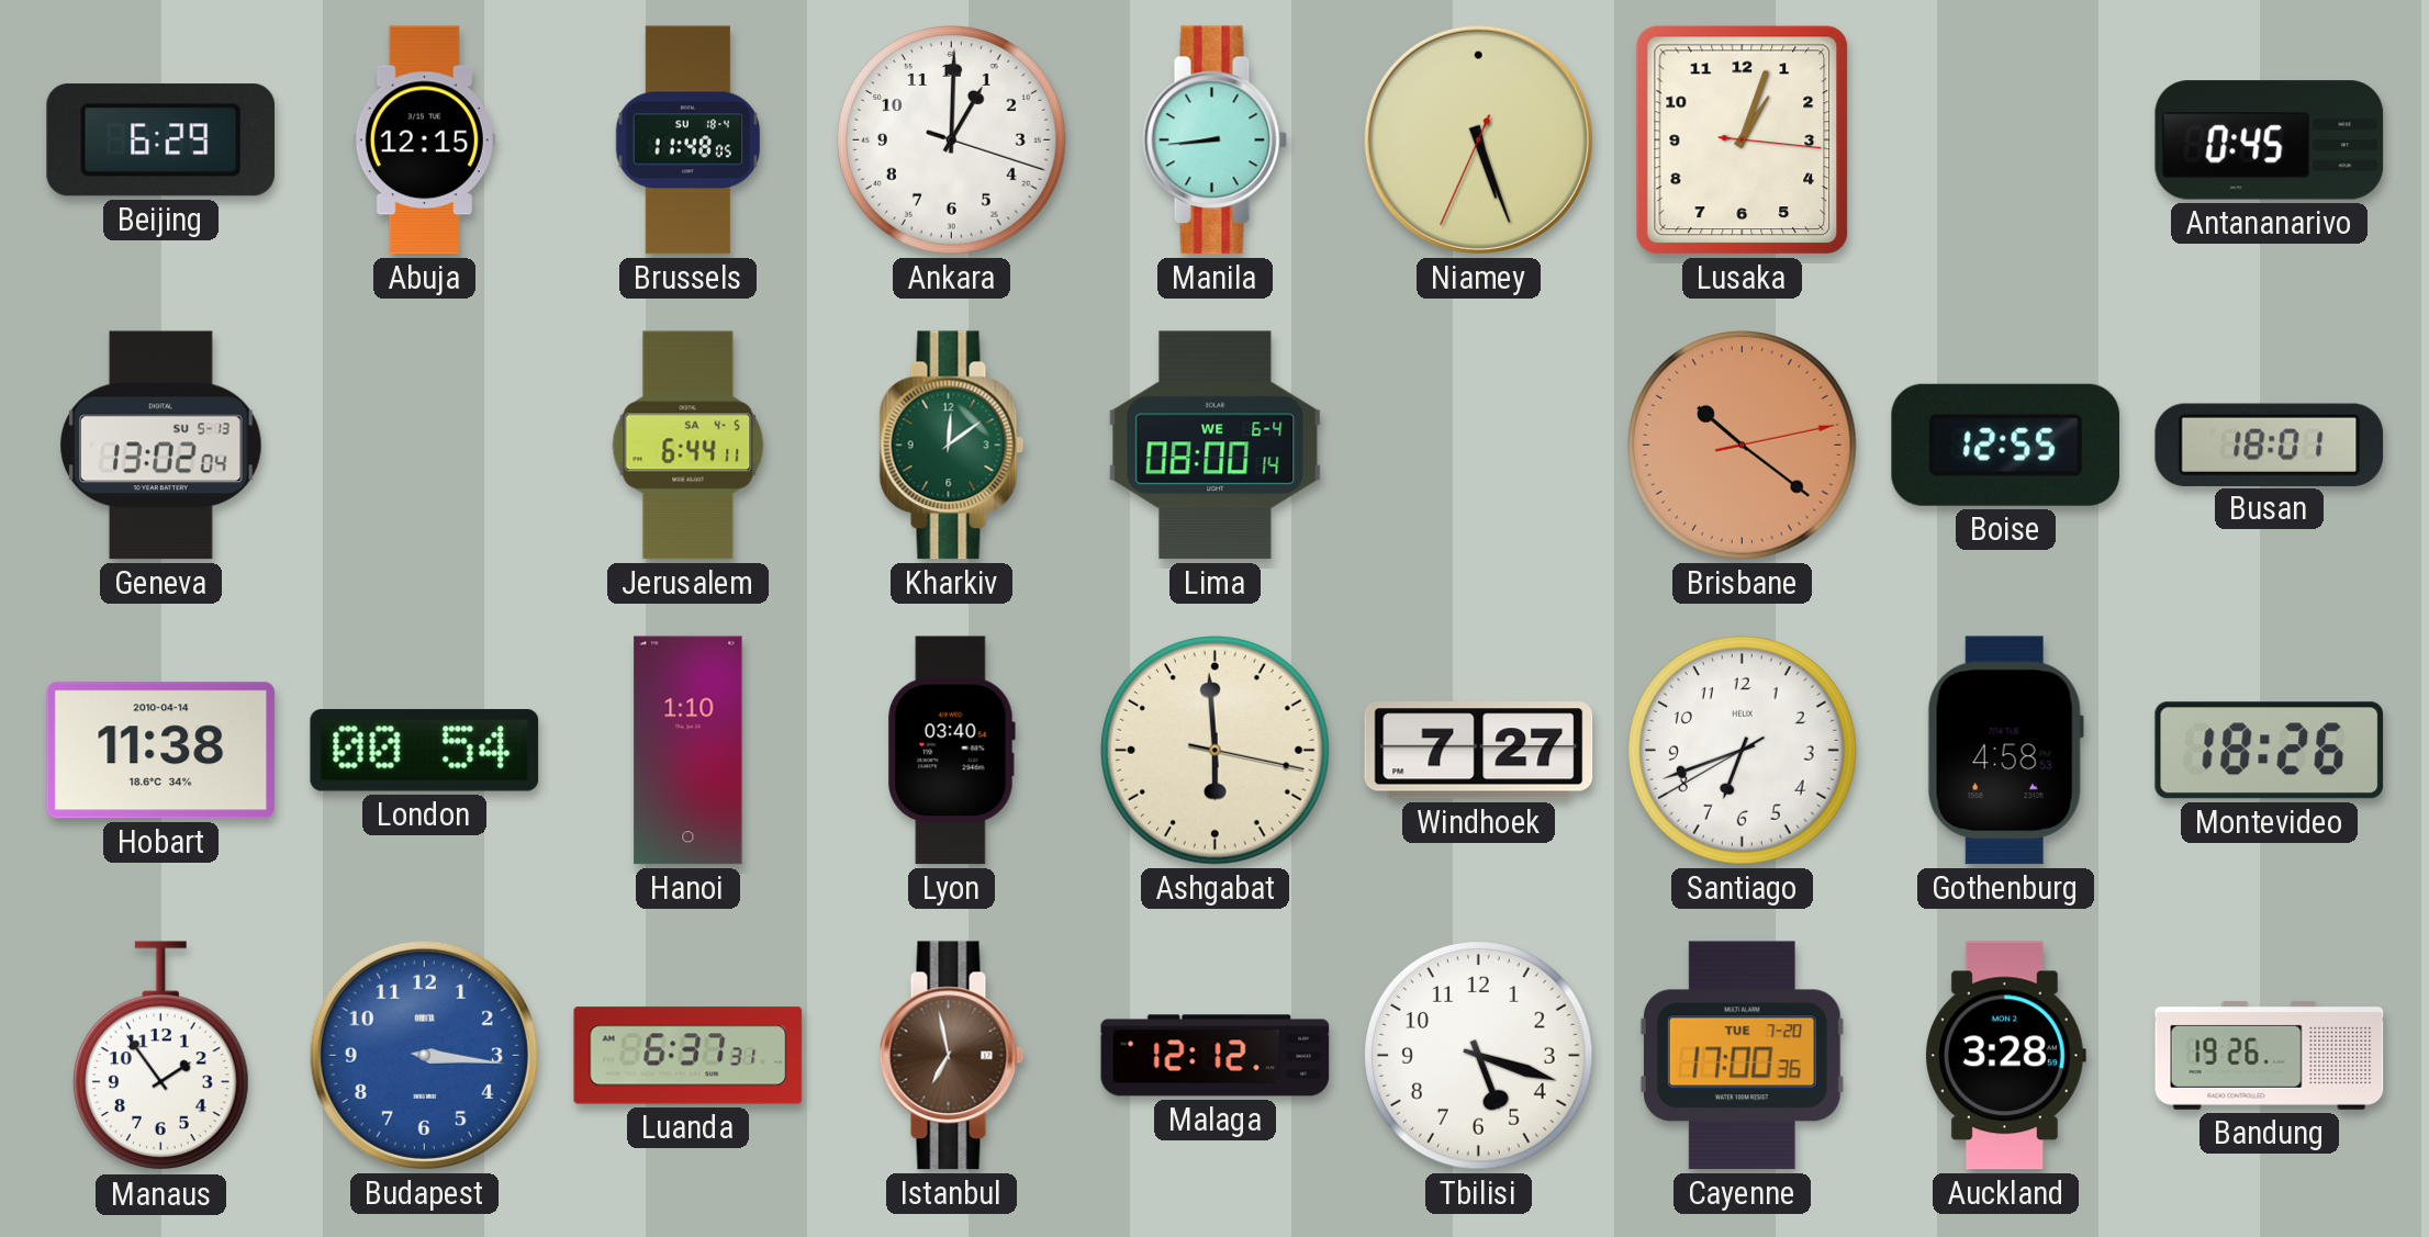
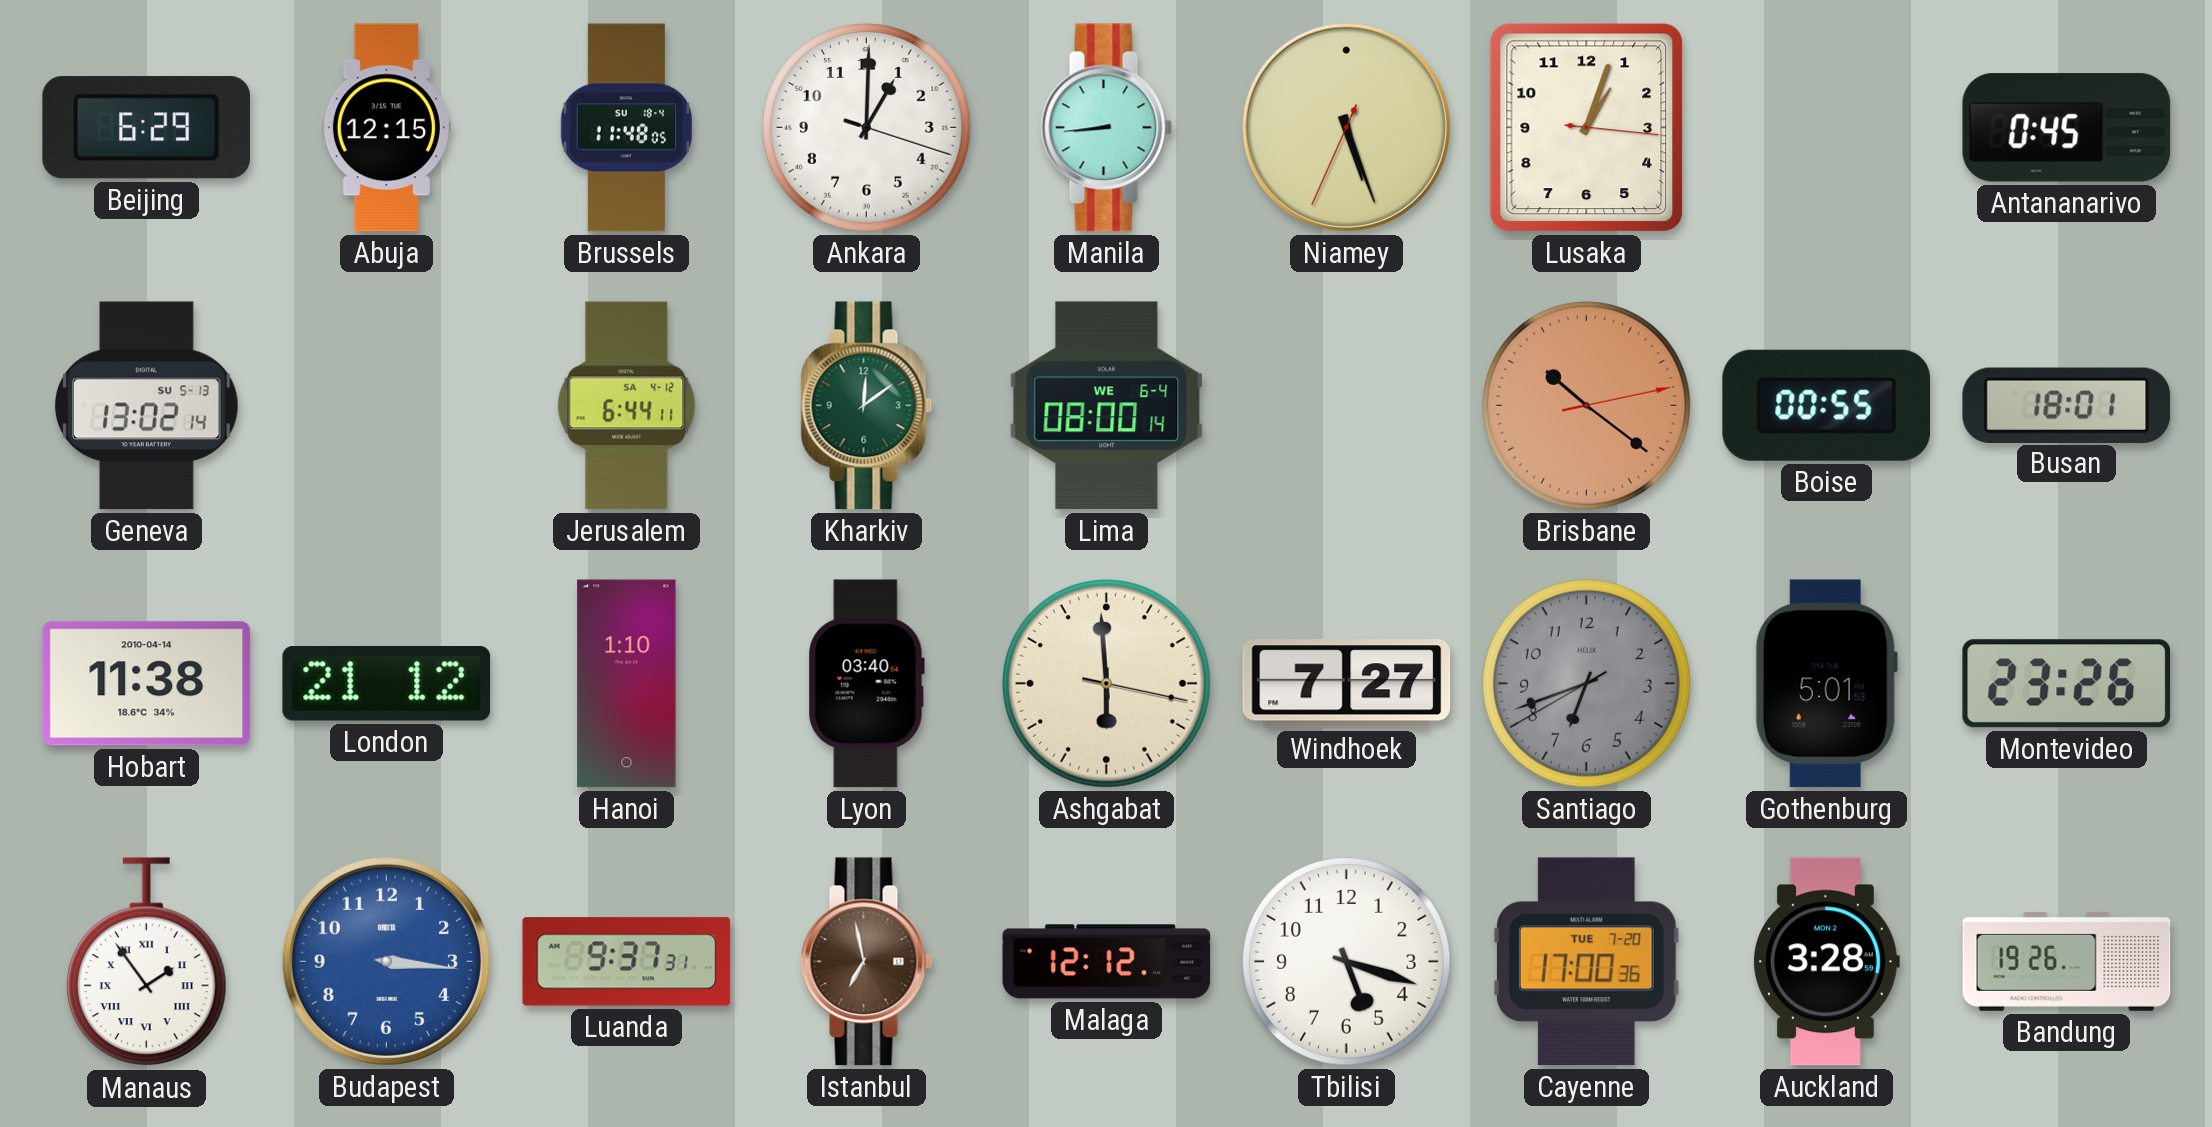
Geneva: 13:02:04 -> 13:02:14 (147, 406)
Jerusalem date: SA 4-5 -> SA 4-12 (627, 406)
Boise: 12:55 -> 00:55 (1826, 405)
London: 00:54 -> 21:12 (387, 684)
Santiago dial: white -> grey (1587, 684)
Gothenburg: 4:58 -> 5:01 (1826, 684)
Montevideo: 18:26 -> 23:26 (2067, 684)
Manaus numerals: Arabic -> Roman (146, 962)
Luanda: 6:37 -> 9:37 (627, 962)
